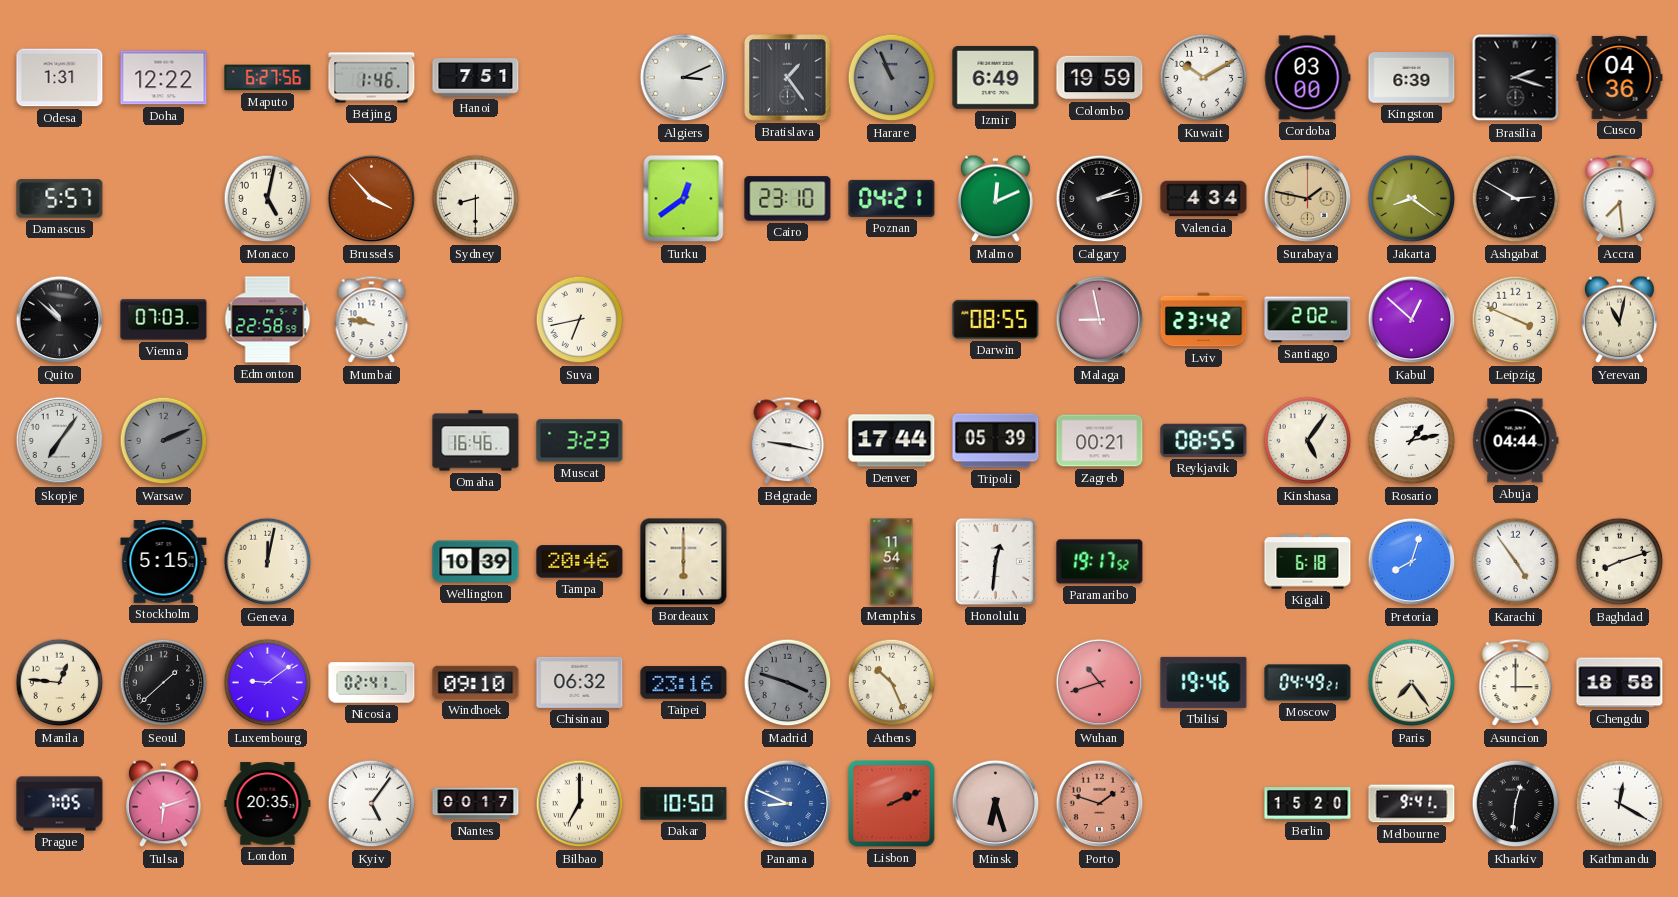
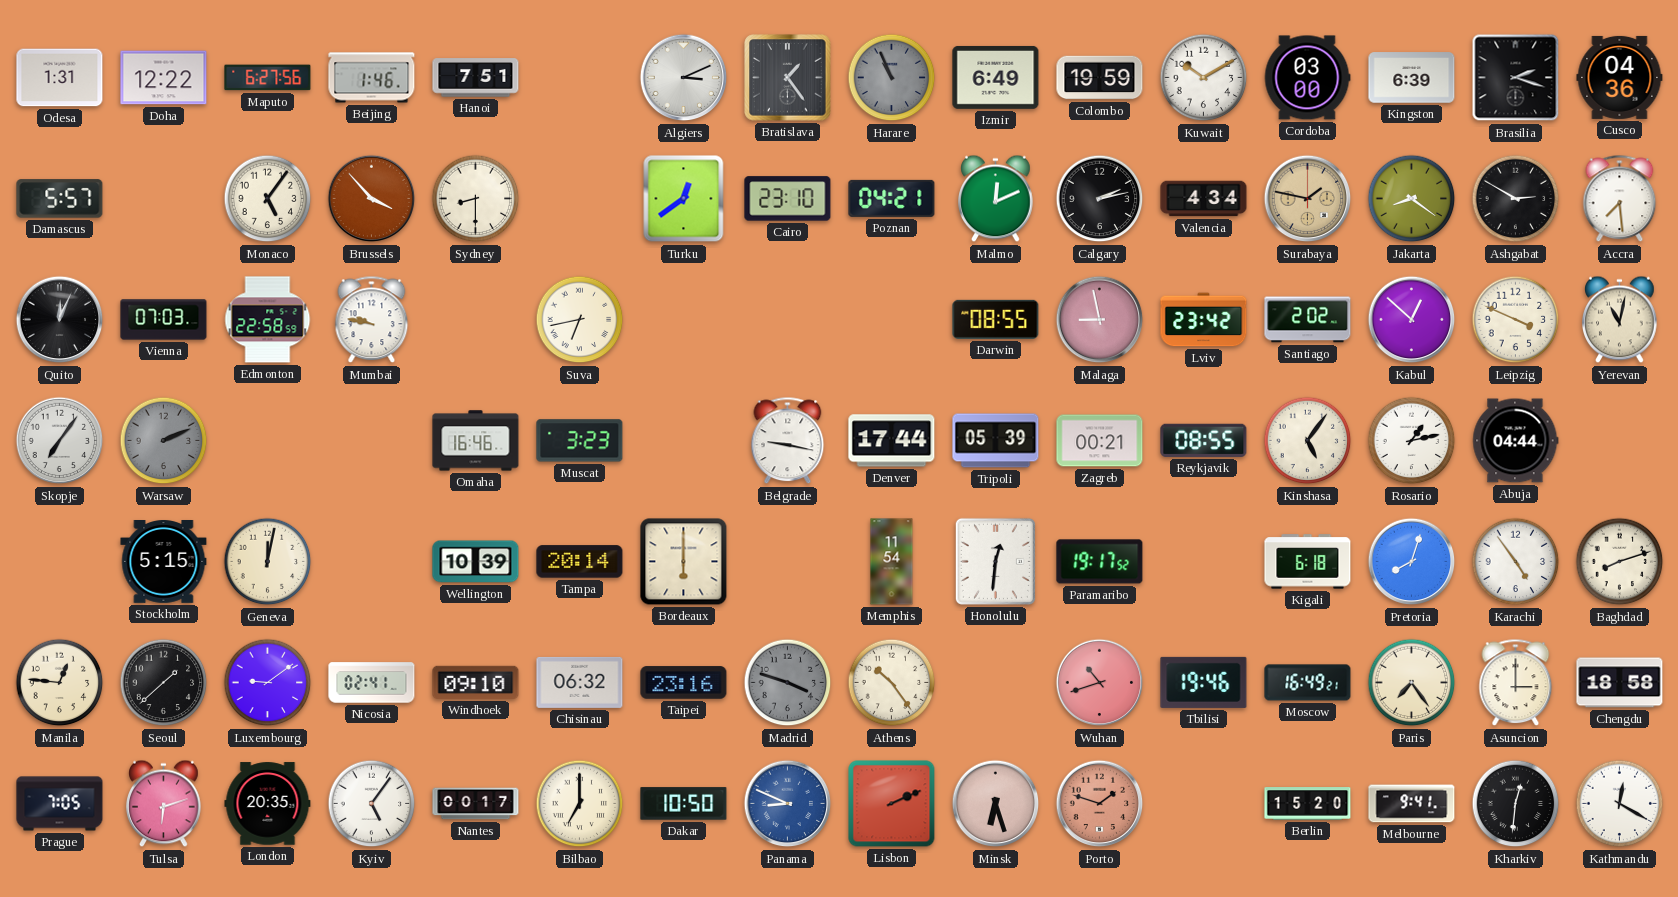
Monaco: 5:02 -> 5:06 (268, 199)
Quito: 10:52 -> 12:04 (60, 320)
Tampa: 20:46 -> 20:14 (580, 562)
Athens: 10:26 -> 10:24 (892, 683)
Moscow: 04:49 -> 16:49 (1308, 683)
